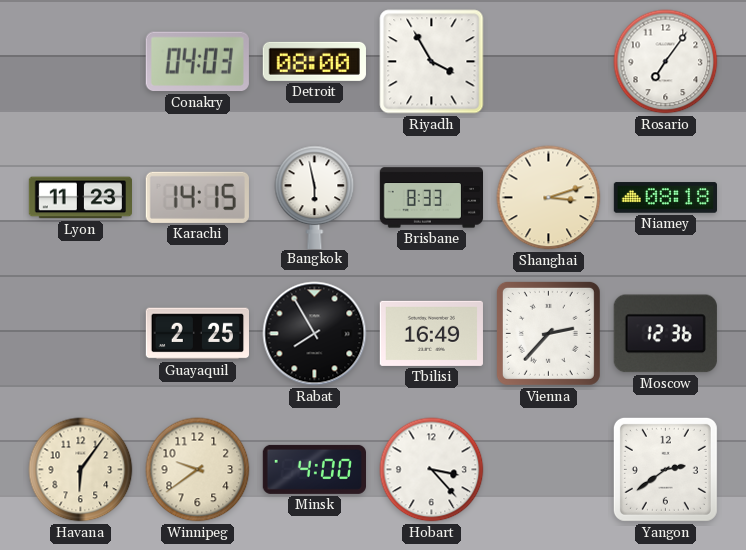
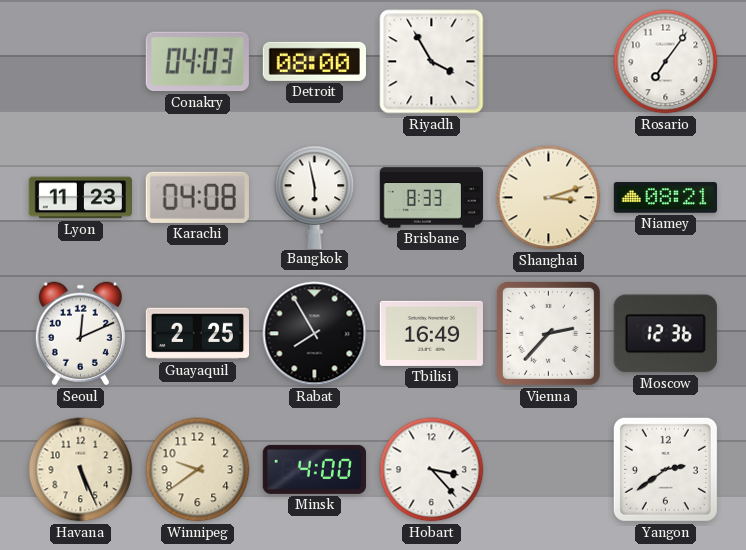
Karachi: 14:15 -> 04:08 (197, 197)
Niamey: 08:18 -> 08:21 (665, 198)
Seoul: none -> 12:11 (80, 334)
Havana: 6:06 -> 5:26 (81, 470)
